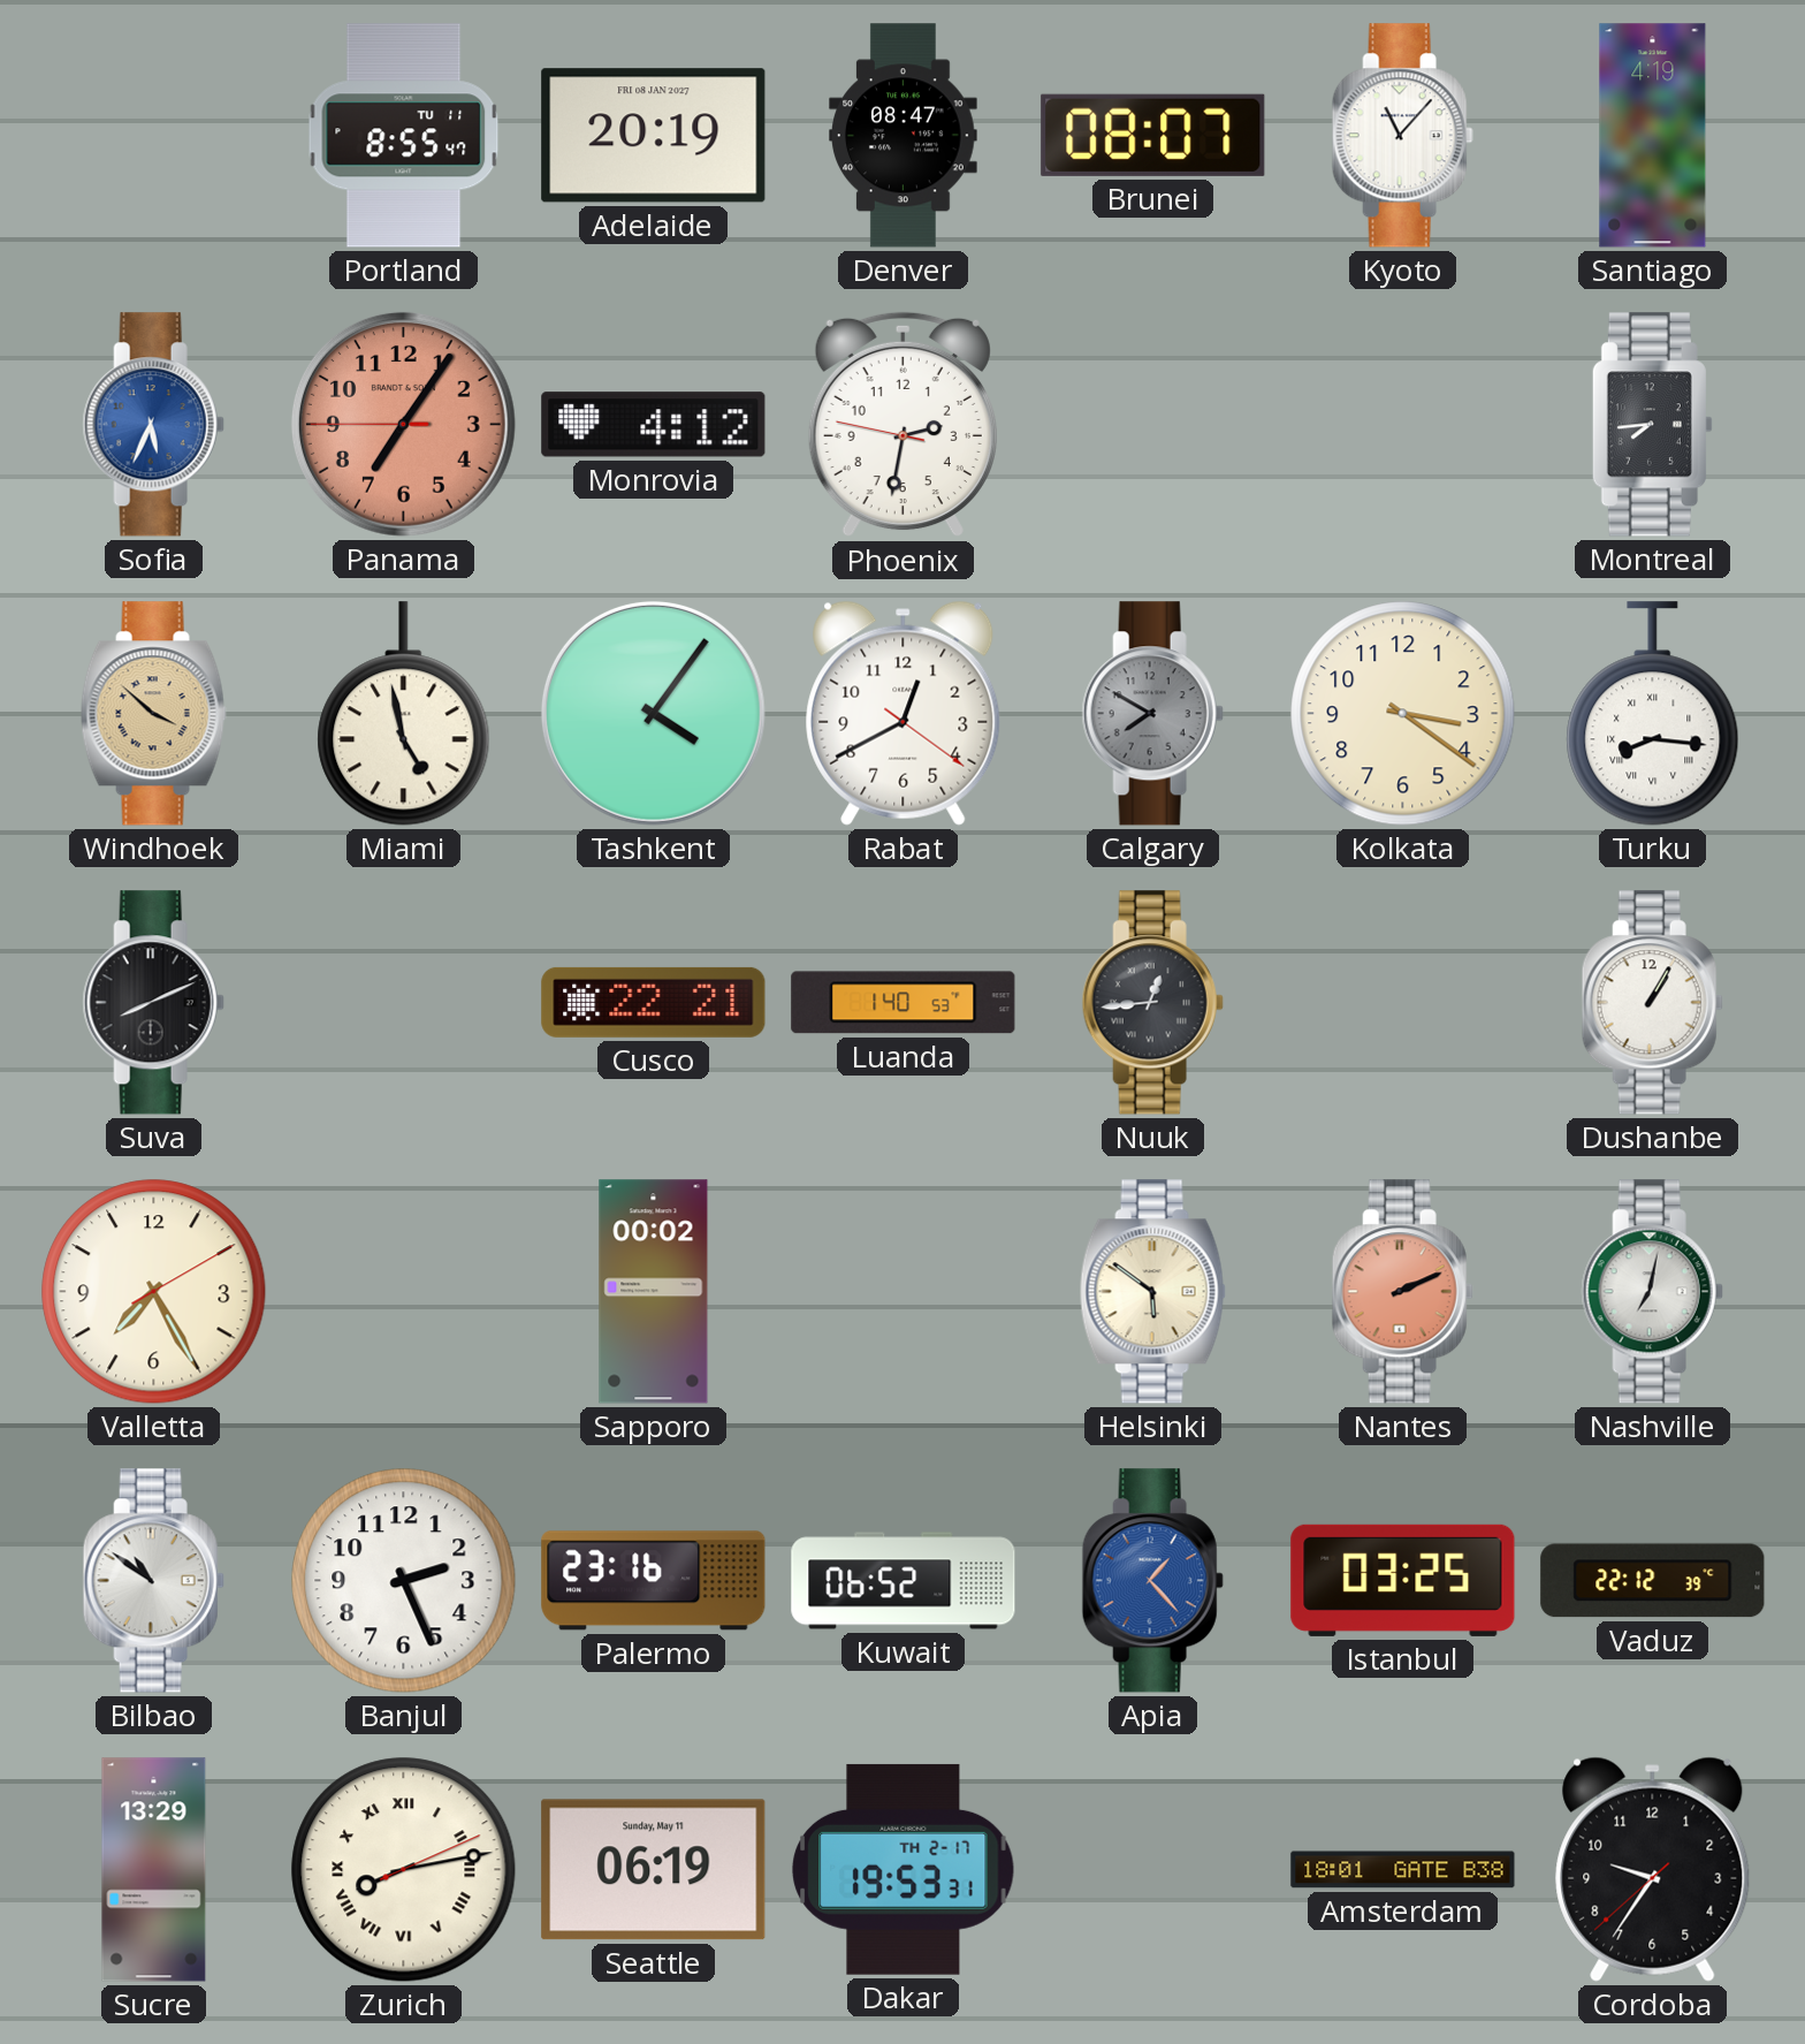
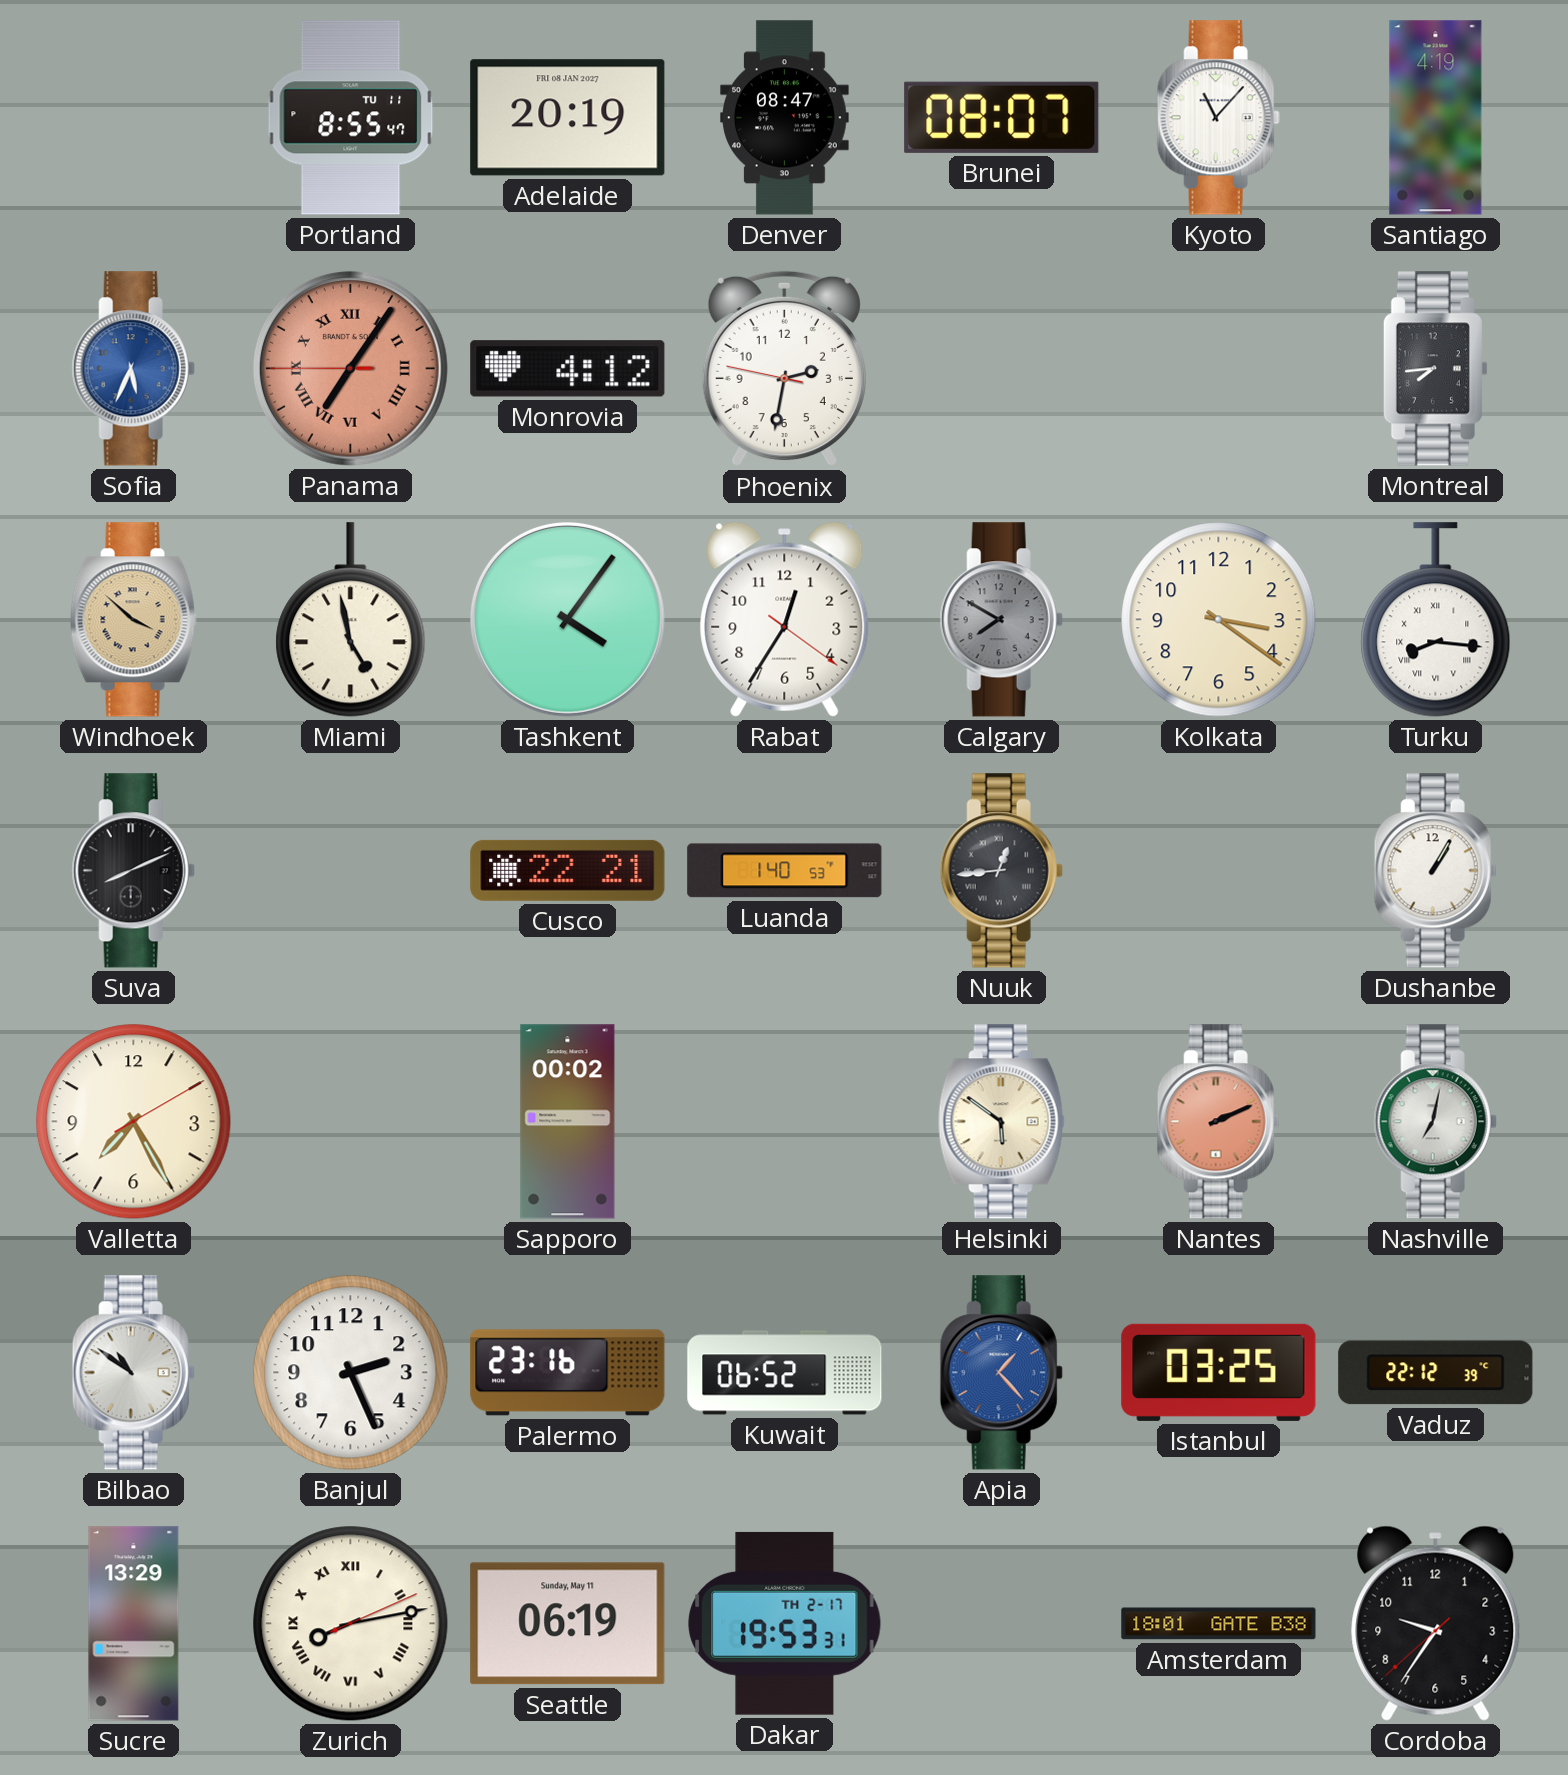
Panama numerals: Arabic -> Roman (350, 368)
Rabat: 12:40 -> 12:35 (785, 619)
